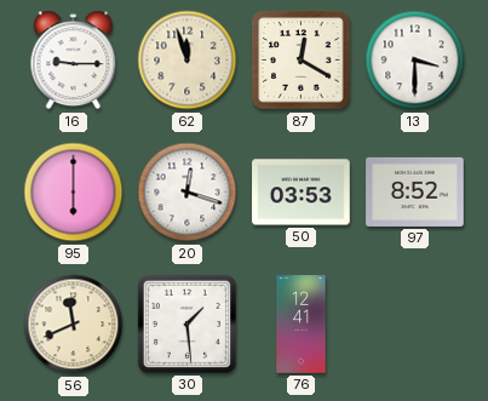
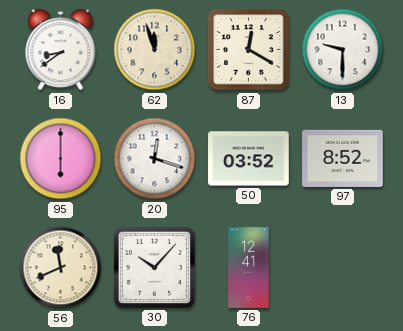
16: 9:15 -> 8:39 (61, 50)
13: 3:30 -> 9:30 (343, 50)
50: 03:53 -> 03:52 (249, 159)
30: 1:29 -> 10:07 (154, 267)
